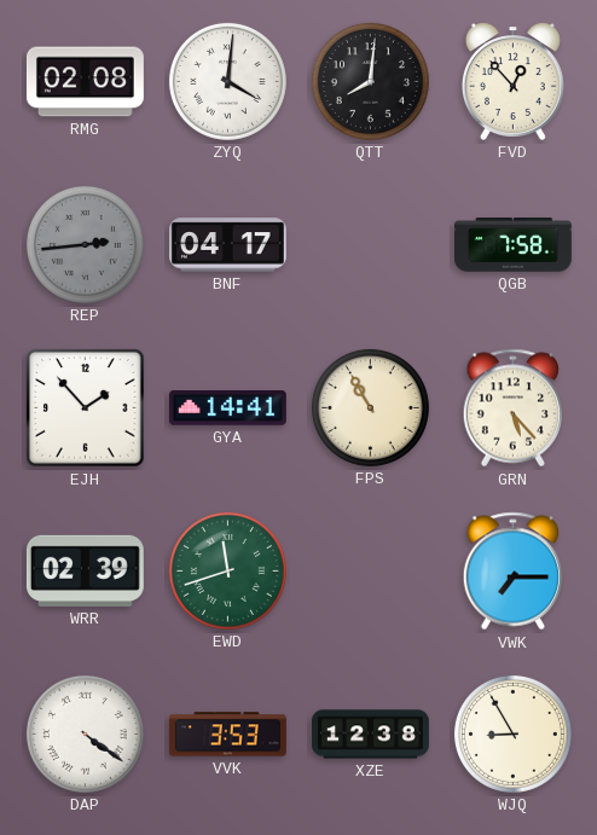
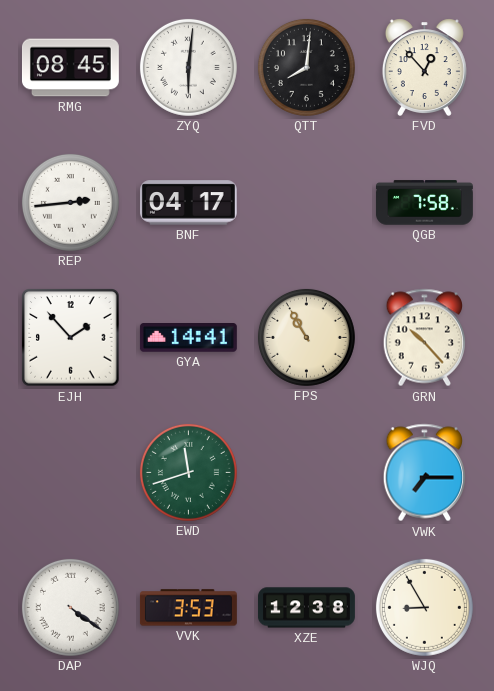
RMG: 02:08 -> 08:45 (70, 68)
ZYQ: 4:01 -> 6:01 (188, 67)
REP dial: grey -> white (70, 202)
GRN: 5:23 -> 10:23 (424, 338)
WRR: 02:39 -> none (85, 570)
